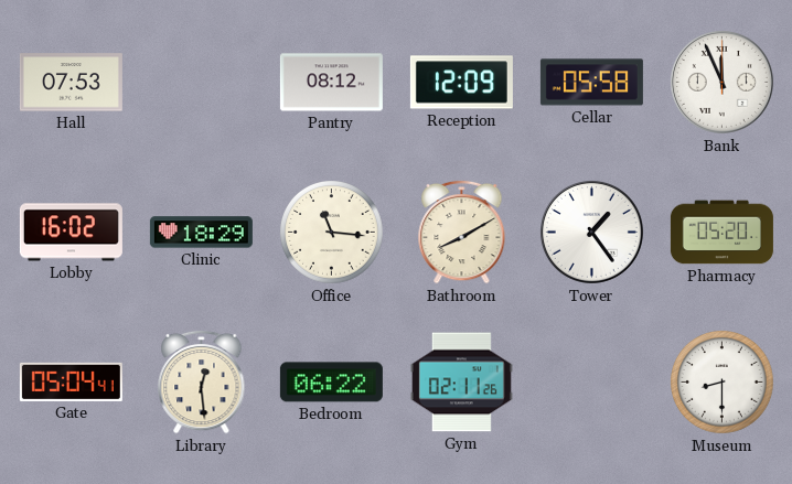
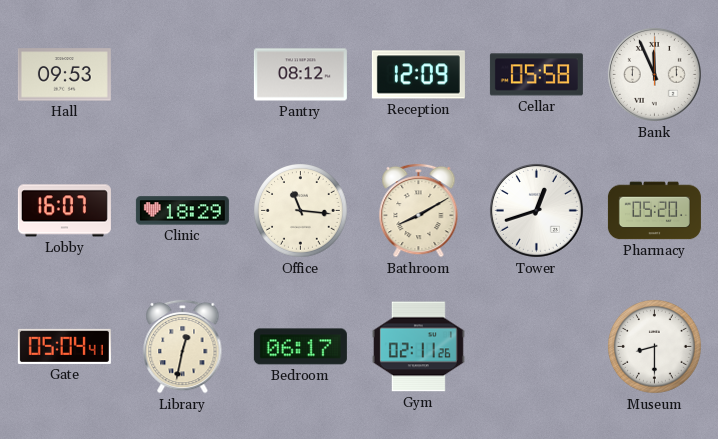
Hall: 07:53 -> 09:53 (64, 75)
Lobby: 16:02 -> 16:07 (64, 211)
Tower: 1:24 -> 12:42 (536, 210)
Library: 12:29 -> 12:32 (183, 346)
Bedroom: 06:22 -> 06:17 (300, 347)
